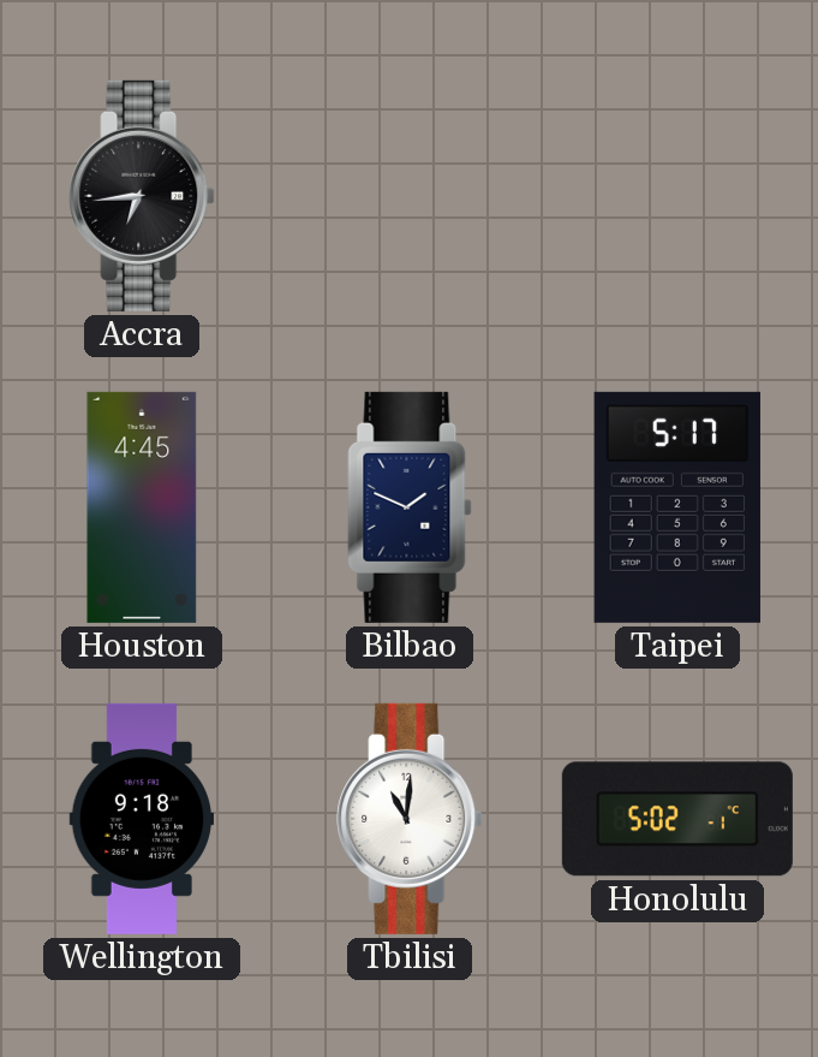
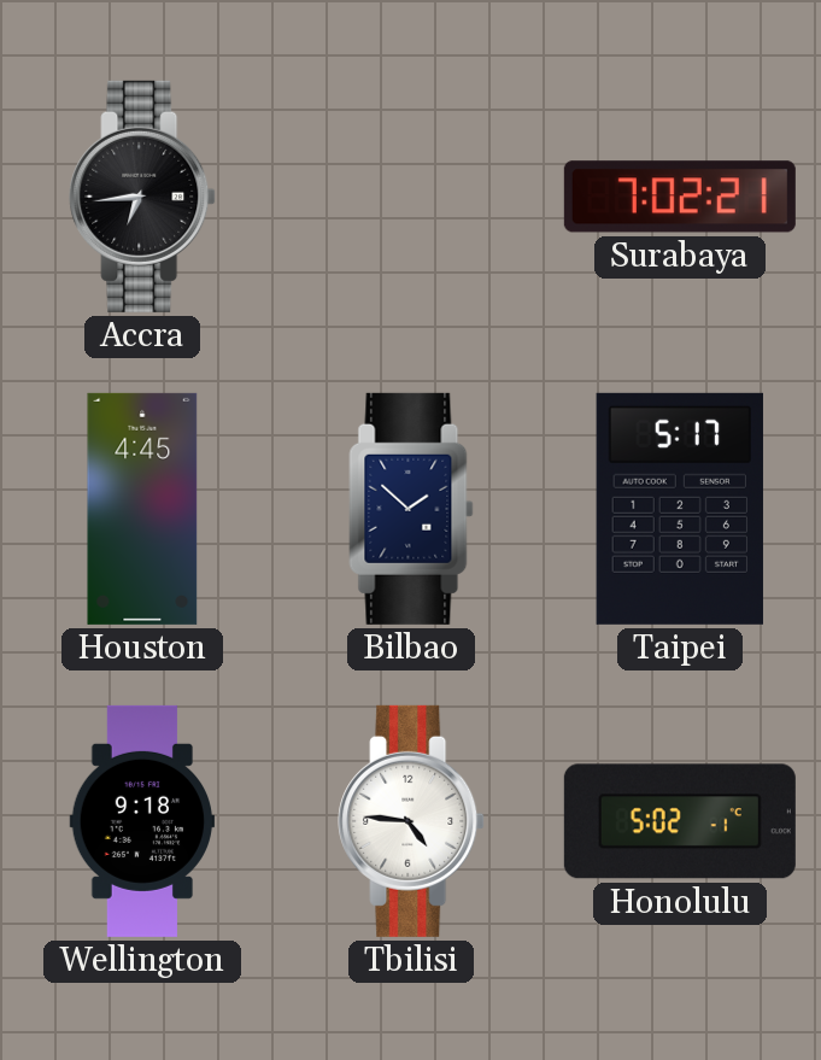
Surabaya: none -> 7:02 (680, 197)
Bilbao: 1:49 -> 1:52 (411, 509)
Tbilisi: 11:01 -> 4:46 (411, 821)
